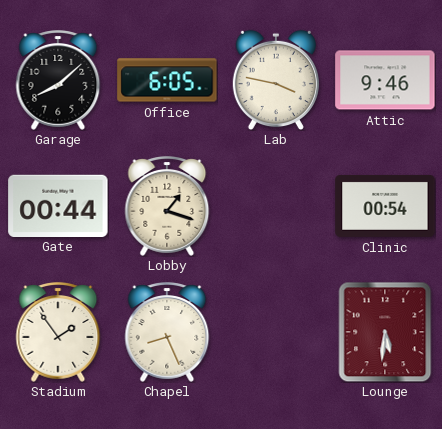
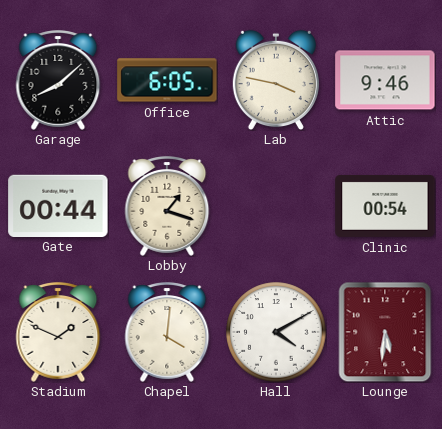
Stadium: 1:54 -> 1:49 (58, 332)
Chapel: 8:26 -> 4:01 (167, 332)
Hall: none -> 4:10 (276, 332)
